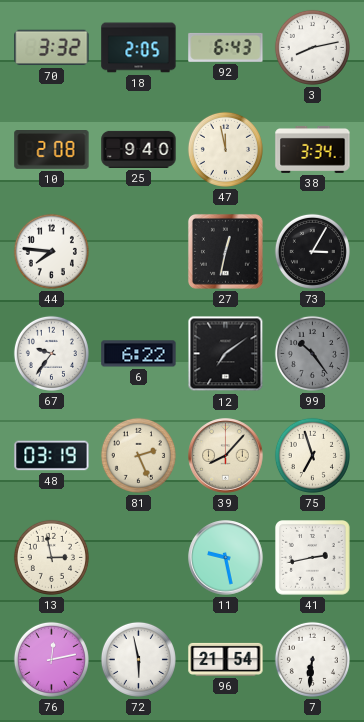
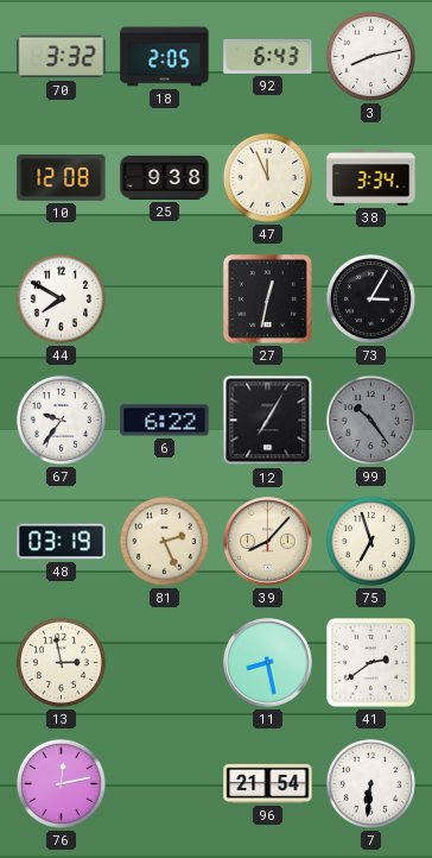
10: 2:08 -> 12:08 (62, 178)
25: 9:40 -> 9:38 (165, 177)
47: 11:58 -> 11:56 (267, 177)
44: 7:46 -> 7:50 (61, 298)
12: 7:09 -> 7:05 (268, 421)
11: 9:28 -> 8:28 (268, 663)
41: 2:43 -> 2:39 (371, 663)
72: 5:58 -> none (138, 659)
